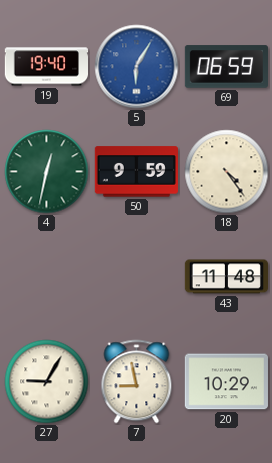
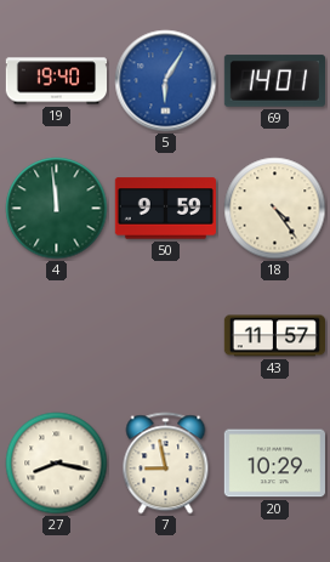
69: 06:59 -> 14:01 (274, 81)
4: 12:32 -> 11:59 (57, 209)
43: 11:48 -> 11:57 (274, 336)
27: 9:05 -> 8:17 (57, 464)
